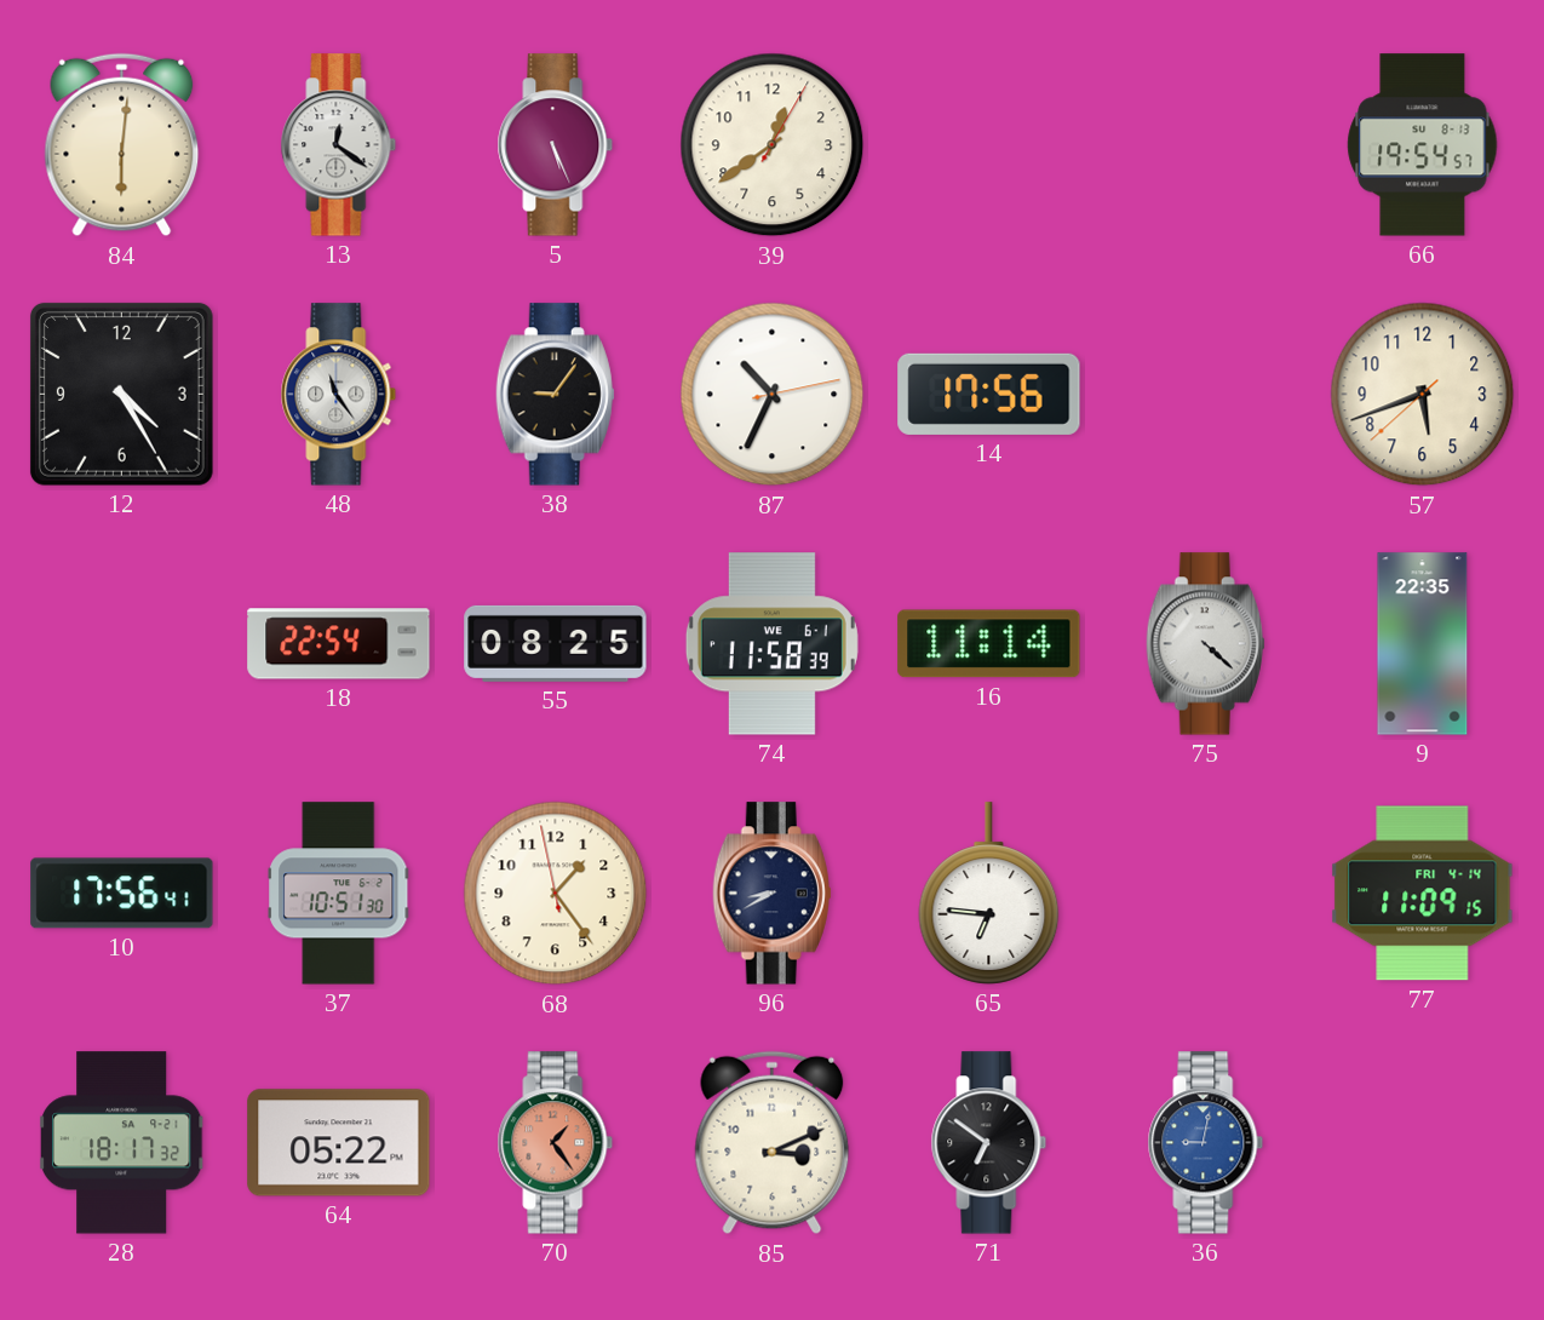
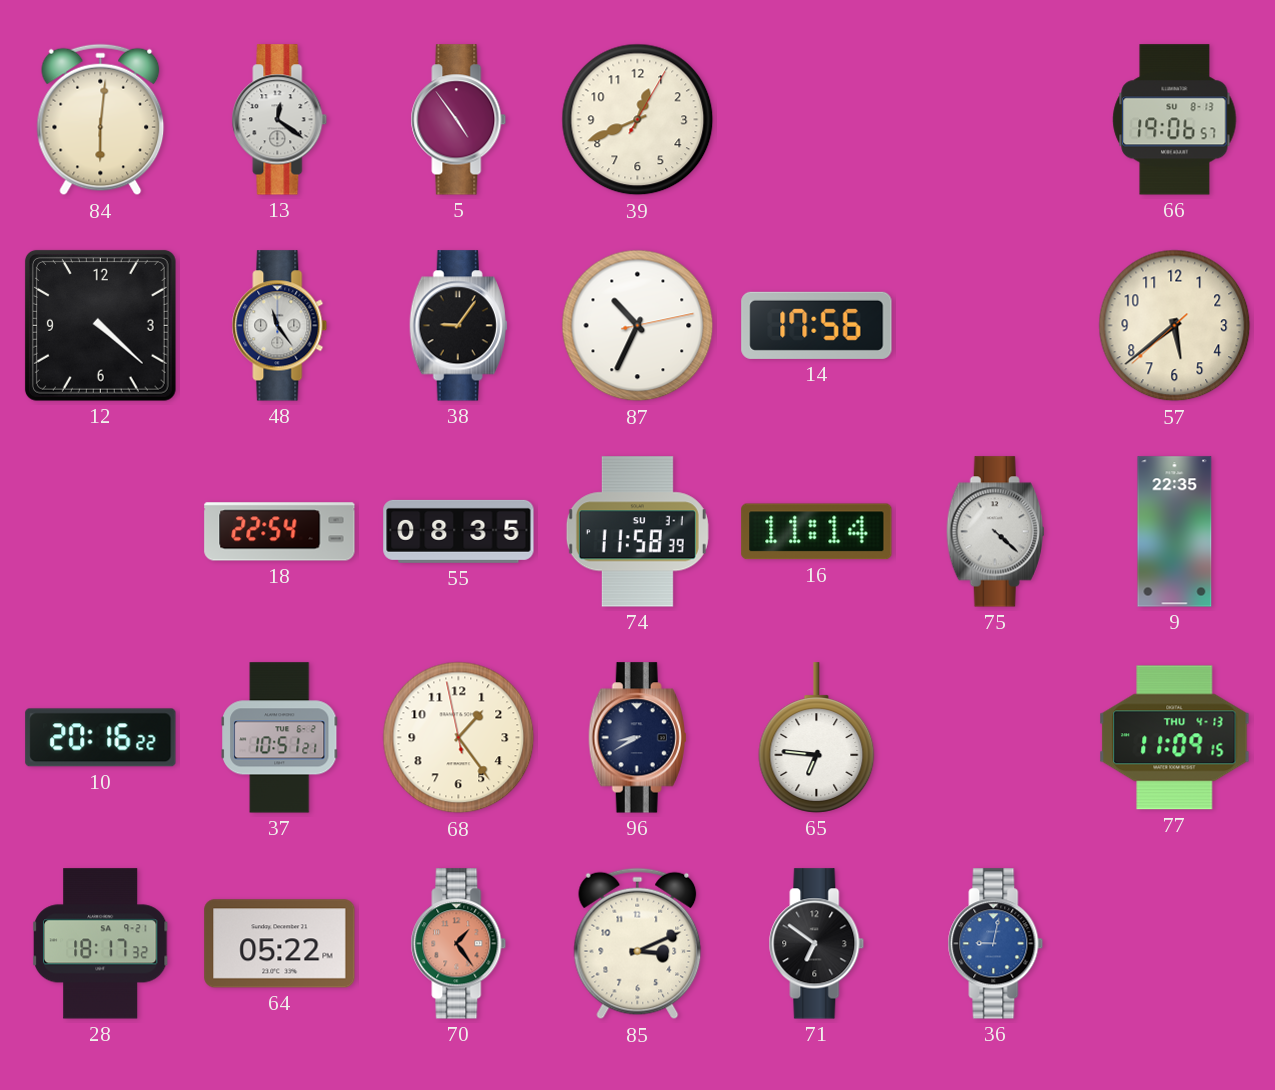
5: 5:26 -> 4:54 (459, 120)
39: 12:39 -> 12:41 (638, 120)
66: 19:54 -> 19:06 (1175, 120)
12: 4:25 -> 4:22 (100, 325)
57: 5:41 -> 5:38 (1175, 326)
55: 08:25 -> 08:35 (459, 531)
74 date: WE 6-1 -> SU 3-1 (637, 532)
10: 17:56 -> 20:16 (101, 738)
37: 10:51:30 -> 10:51:21 (280, 738)
77 date: FRI 4-14 -> THU 4-13 (1175, 738)
